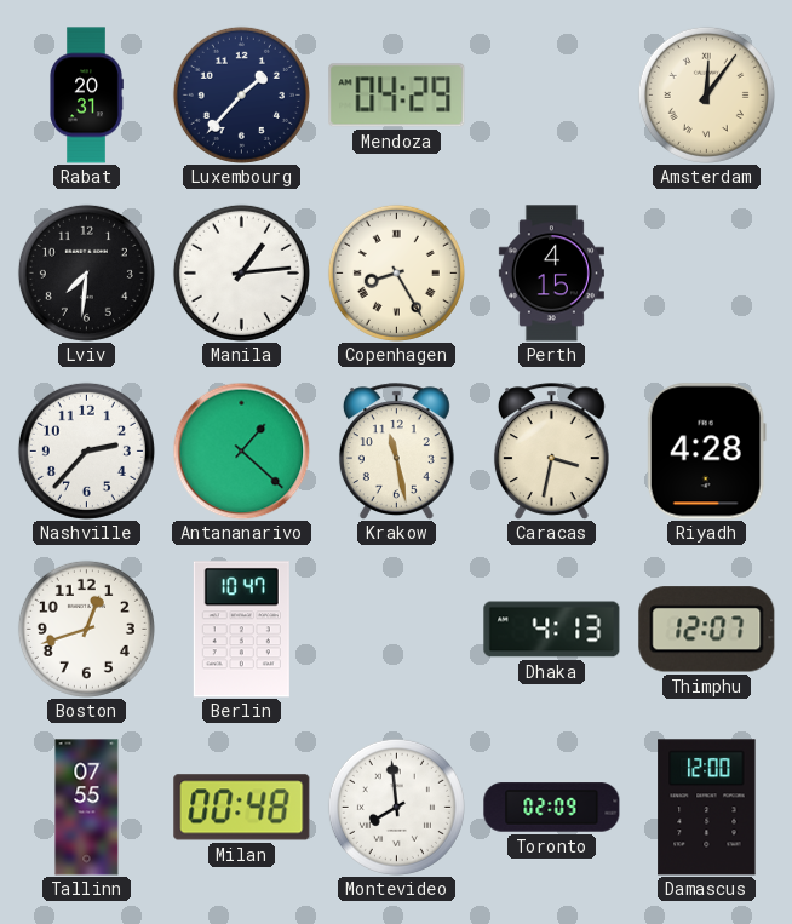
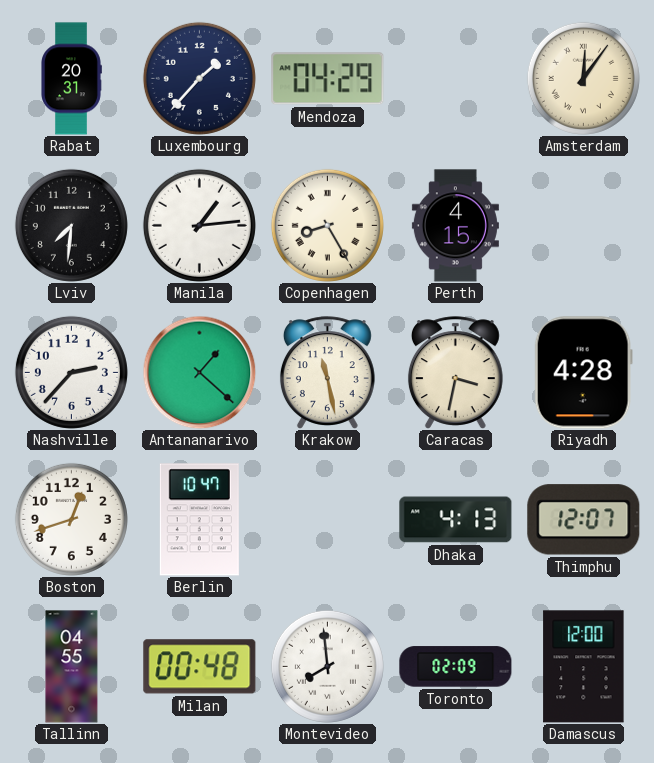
Tallinn: 07:55 -> 04:55 (72, 667)
